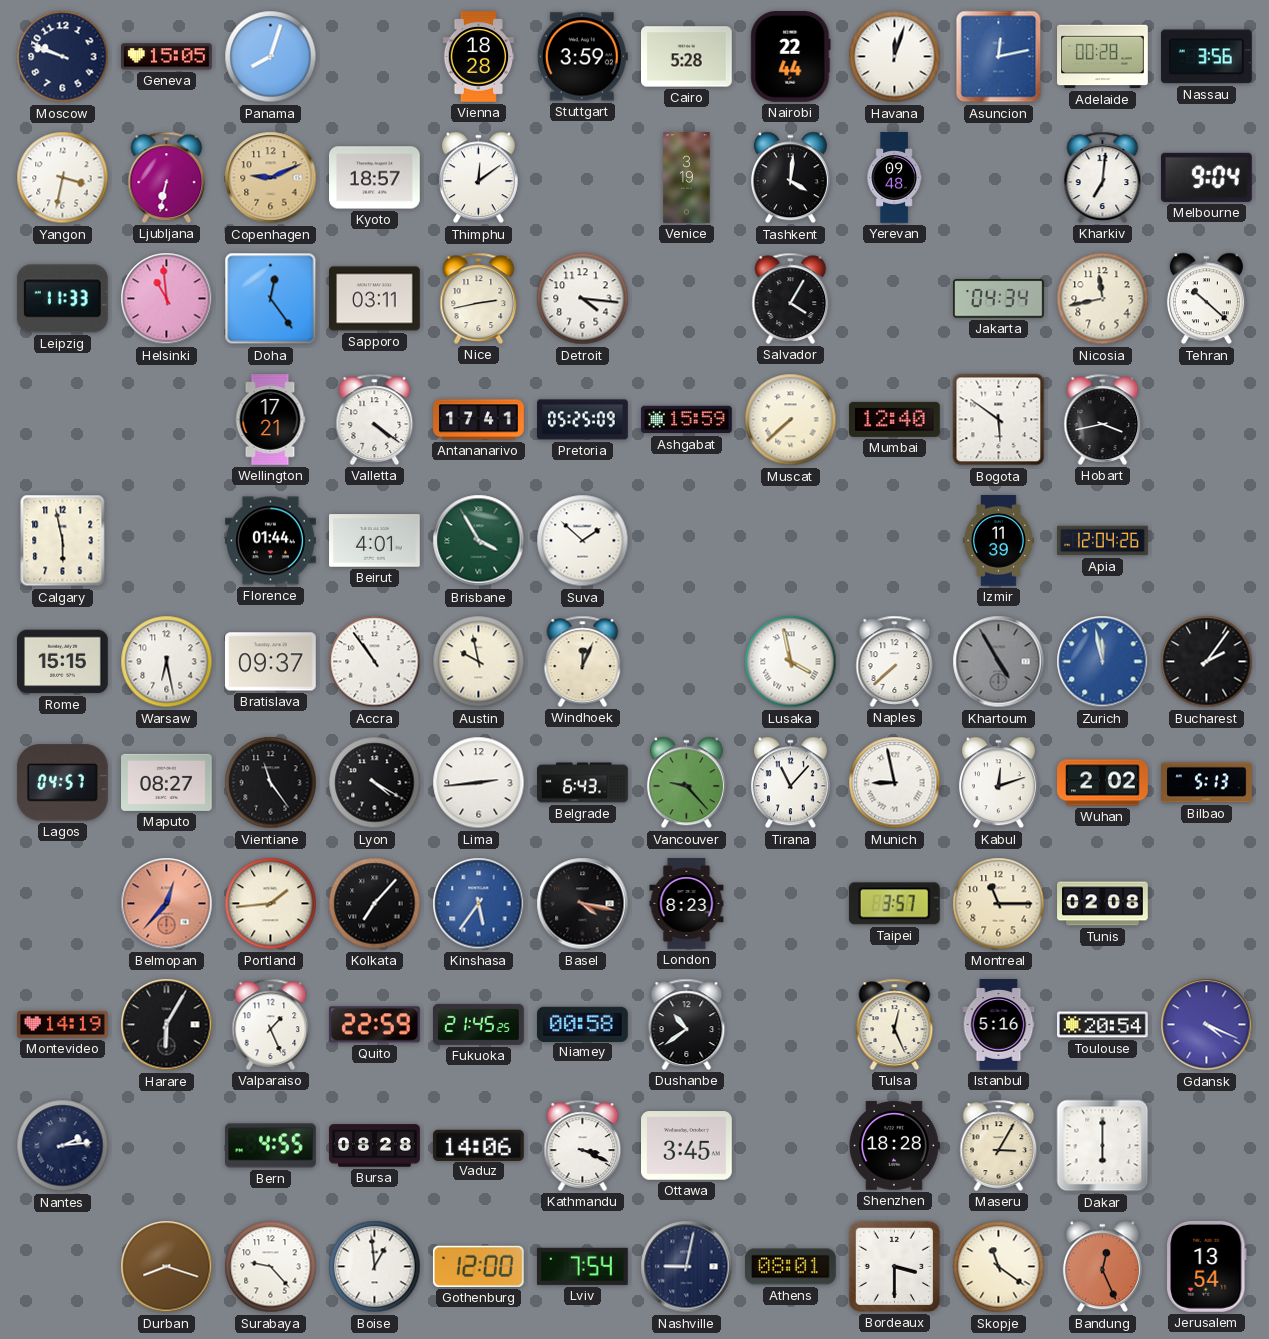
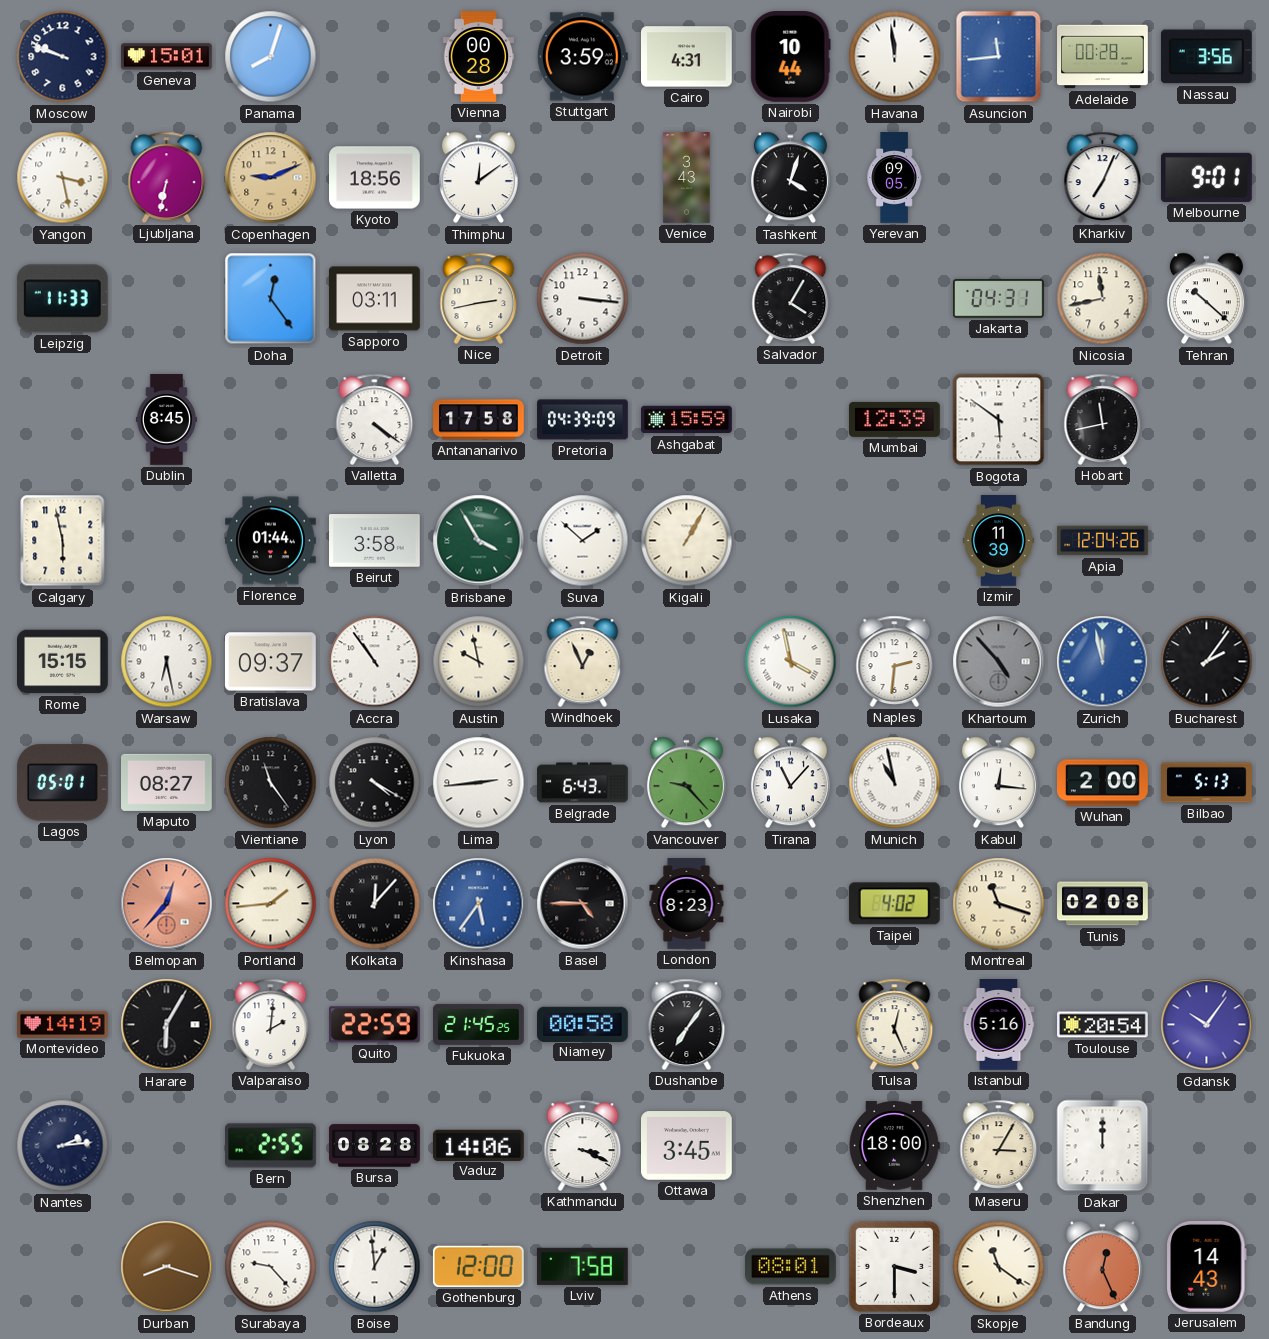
Geneva: 15:05 -> 15:01 (167, 57)
Vienna: 18:28 -> 00:28 (479, 57)
Cairo: 5:28 -> 4:31 (687, 57)
Nairobi: 22:44 -> 10:44 (791, 57)
Havana: 12:03 -> 11:59 (895, 57)
Asuncion: 12:13 -> 11:44 (999, 57)
Yangon: 3:32 -> 3:28 (63, 178)
Kyoto: 18:57 -> 18:56 (375, 178)
Venice: 3:19 -> 3:43 (687, 178)
Tashkent: 4:01 -> 4:03 (790, 178)
Yerevan: 09:48 -> 09:05 (894, 178)
Kharkiv: 7:01 -> 7:04 (1103, 177)
Melbourne: 9:04 -> 9:01 (1206, 177)
Helsinki: 10:59 -> none (167, 299)
Detroit: 4:16 -> 3:16 (583, 299)
Jakarta: 04:34 -> 04:31 (999, 299)
Dublin: none -> 8:45 (166, 420)
Wellington: 17:21 -> none (270, 420)
Antananarivo: 17:41 -> 17:58 (479, 420)
Pretoria: 05:25 -> 04:39 (583, 420)
Muscat: 7:38 -> none (791, 420)
Mumbai: 12:40 -> 12:39 (895, 419)
Hobart: 3:43 -> 11:43 (1103, 419)
Beirut: 4:01 -> 3:58 (375, 541)
Kigali: none -> 1:05 (687, 541)
Windhoek: 12:04 -> 12:56 (583, 661)
Naples: 7:38 -> 2:31 (895, 661)
Khartoum: 4:55 -> 4:53 (999, 662)
Lagos: 04:57 -> 05:01 (62, 783)
Munich: 8:58 -> 10:58 (895, 783)
Kabul: 12:12 -> 12:16 (998, 783)
Wuhan: 2:02 -> 2:00 (1103, 783)
Kolkata: 7:07 -> 12:07 (375, 904)
Basel: 4:17 -> 4:45 (583, 904)
Taipei: 3:57 -> 4:02 (894, 904)
Montreal: 11:15 -> 11:18 (999, 904)
Valparaiso: 1:26 -> 2:01 (271, 1024)
Dushanbe: 10:39 -> 7:06 (687, 1024)
Gdansk: 4:19 -> 10:06 (1207, 1025)
Bern: 4:55 -> 2:55 (271, 1146)
Shenzhen: 18:28 -> 18:00 (894, 1146)
Dakar: 6:00 -> 12:00 (1103, 1146)
Lviv: 7:54 -> 7:58 (582, 1266)
Nashville: 9:02 -> none (687, 1267)
Jerusalem: 13:54 -> 14:43 (1207, 1267)
